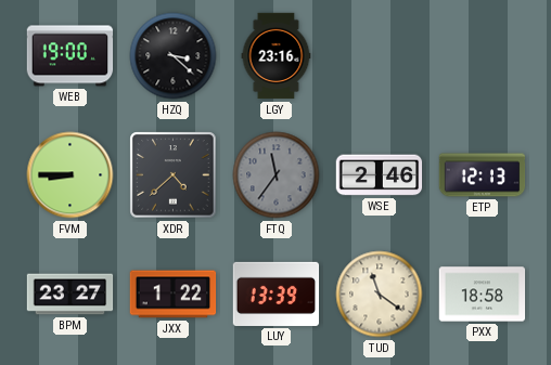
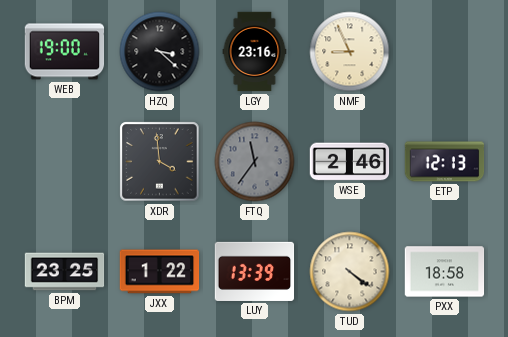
NMF: none -> 8:56 (350, 52)
FVM: 8:45 -> none (71, 175)
XDR: 4:38 -> 3:59 (160, 162)
BPM: 23:27 -> 23:25 (65, 272)
TUD: 11:21 -> 4:21 (350, 272)
